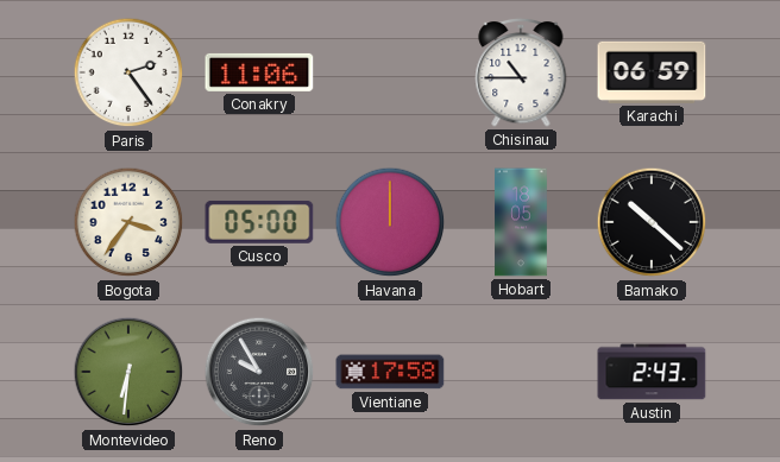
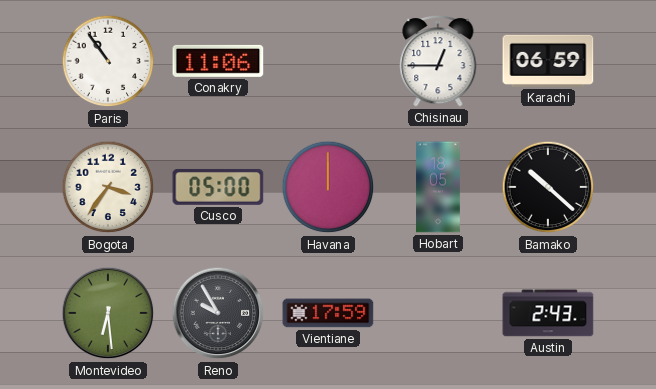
Paris: 2:24 -> 10:54 (108, 61)
Chisinau: 10:45 -> 12:45 (438, 61)
Montevideo: 6:31 -> 6:29 (108, 313)
Vientiane: 17:58 -> 17:59 (328, 313)
